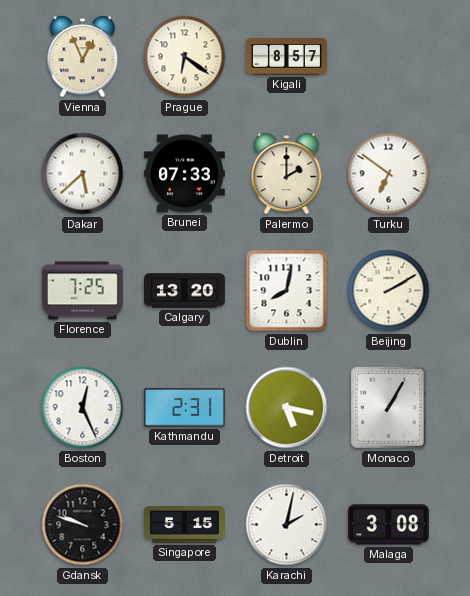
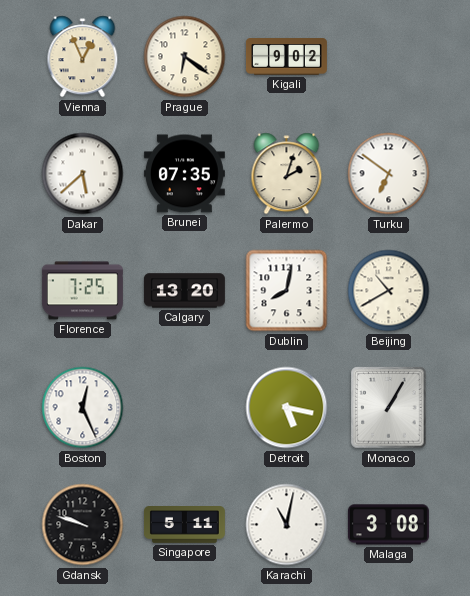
Kigali: 8:57 -> 9:02 (286, 57)
Brunei: 07:33 -> 07:35 (184, 174)
Palermo: 2:00 -> 2:03 (287, 174)
Beijing: 2:10 -> 10:40 (389, 291)
Kathmandu: 2:31 -> none (184, 408)
Singapore: 5:15 -> 5:11 (184, 525)
Karachi: 2:02 -> 11:02 (287, 525)
